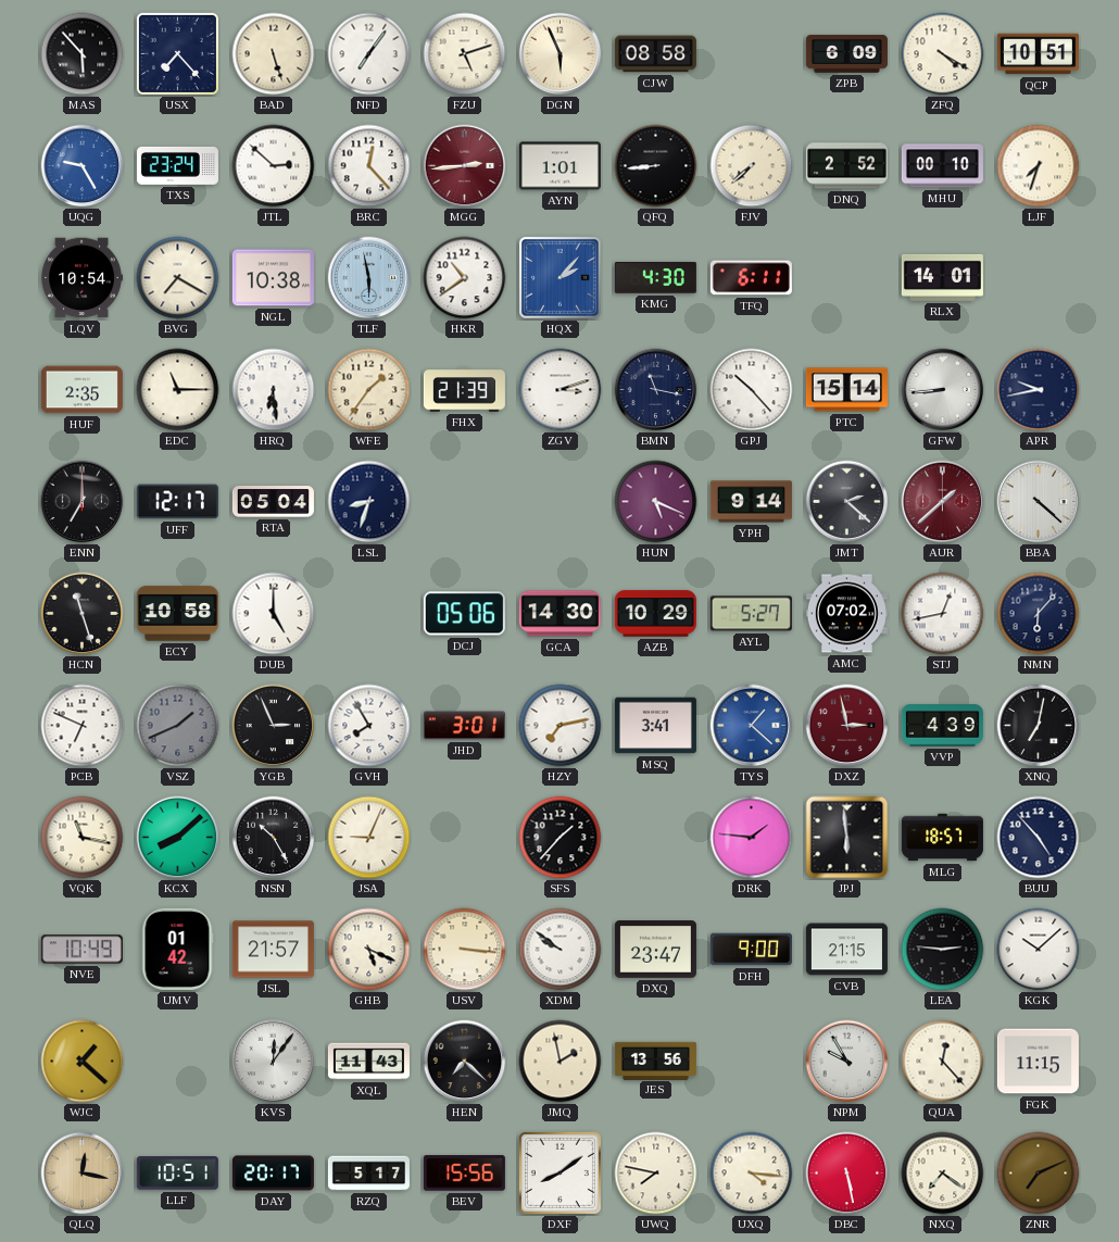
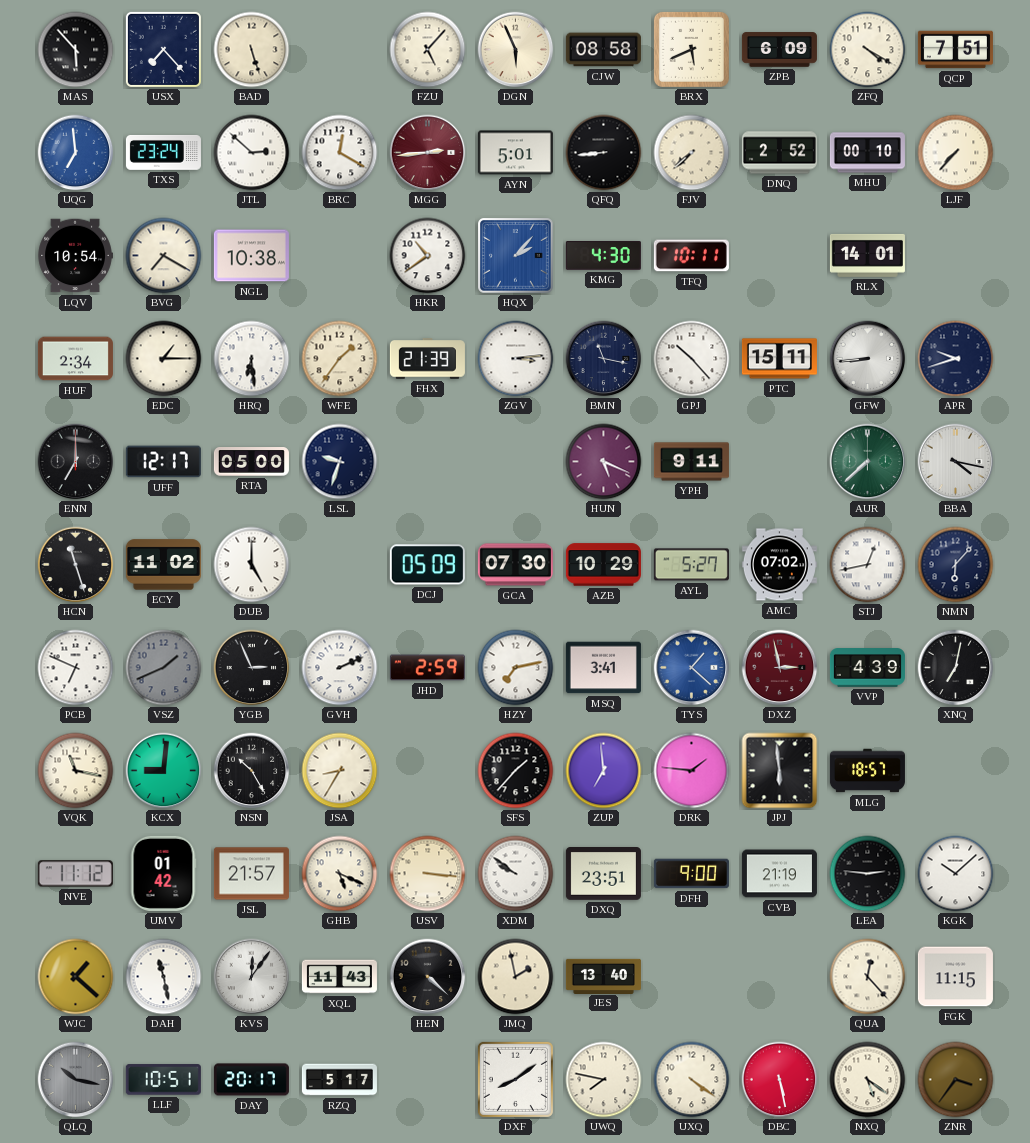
NFD: 7:06 -> none (369, 54)
FZU: 5:12 -> 5:07 (428, 50)
BRX: none -> 5:41 (691, 49)
QCP: 10:51 -> 7:51 (955, 50)
UQG: 9:25 -> 6:59 (76, 153)
BRC: 12:23 -> 12:20 (340, 153)
AYN: 1:01 -> 5:01 (515, 153)
LJF: 7:33 -> 7:37 (956, 153)
TLF: 5:58 -> none (369, 278)
TFQ: 6:11 -> 10:11 (691, 256)
HUF: 2:35 -> 2:34 (75, 359)
EDC: 11:15 -> 1:15 (164, 359)
ZGV: 3:12 -> 3:14 (516, 359)
PTC: 15:14 -> 15:11 (779, 359)
APR: 9:43 -> 9:42 (956, 359)
RTA: 05:04 -> 05:00 (251, 462)
LSL: 8:33 -> 9:33 (340, 462)
YPH: 9:14 -> 9:11 (691, 462)
JMT: 2:22 -> none (847, 502)
AUR: 1:38 -> 7:38 (868, 462)
AUR dial: burgundy -> green (868, 462)
BBA: 4:22 -> 4:17 (956, 462)
ECY: 10:58 -> 11:02 (163, 565)
DCJ: 05:06 -> 05:09 (427, 565)
GCA: 14:30 -> 07:30 (515, 565)
GVH: 7:55 -> 2:11 (340, 668)
JHD: 3:01 -> 2:59 (427, 668)
KCX: 8:08 -> 9:01 (164, 771)
JSA: 9:04 -> 8:35 (340, 771)
ZUP: none -> 6:59 (604, 771)
BUU: 4:53 -> none (1039, 838)
NVE: 10:49 -> 11:12 (75, 874)
DXQ: 23:47 -> 23:51 (603, 874)
CVB: 21:15 -> 21:19 (779, 874)
DAH: none -> 11:28 (164, 977)
HEN: 7:22 -> 4:22 (428, 977)
JES: 13:56 -> 13:40 (603, 976)
NPM: 9:55 -> none (847, 1062)
QLQ: 12:17 -> 10:17 (76, 1080)
QLQ dial: champagne -> grey (76, 1080)
BEV: 15:56 -> none (464, 1174)
UXQ: 4:16 -> 4:21 (692, 1080)
NXQ: 7:21 -> 5:21 (868, 1080)
ZNR: 7:11 -> 3:36 (956, 1080)
